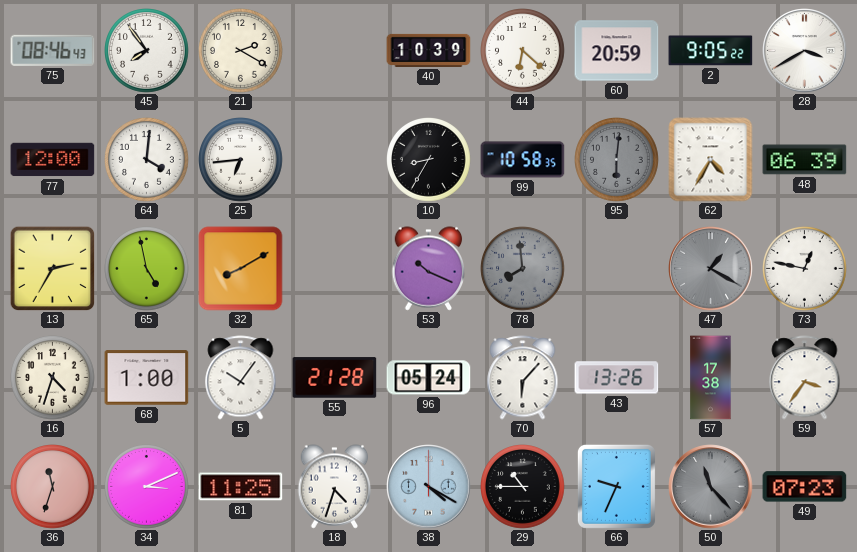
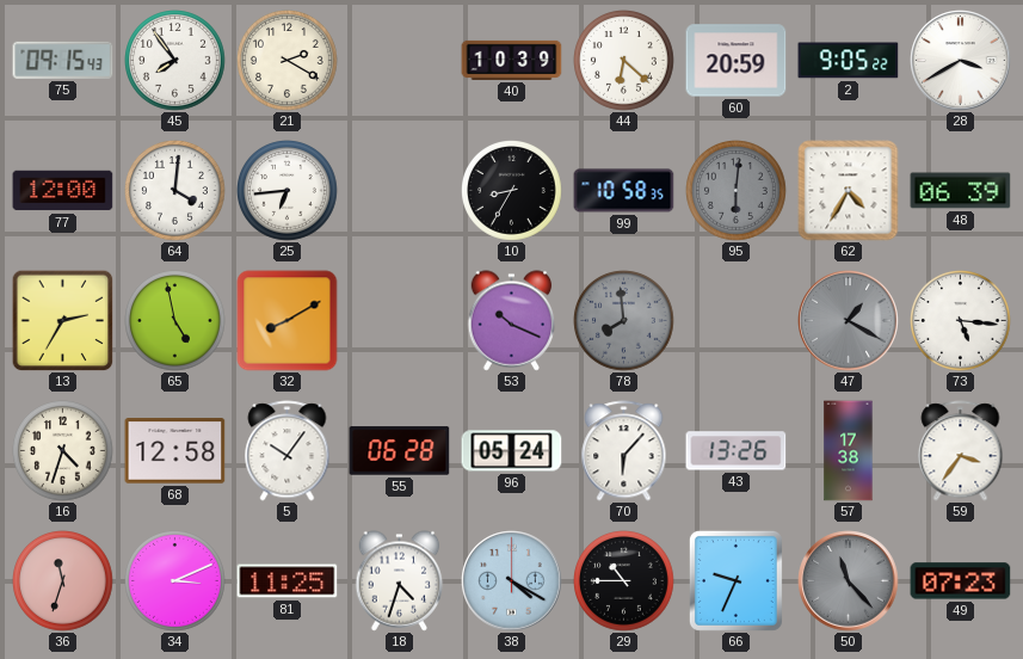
75: 08:46 -> 09:15 (63, 60)
73: 12:47 -> 5:16 (961, 321)
68: 1:00 -> 12:58 (175, 451)
55: 21:28 -> 06:28 (400, 451)
